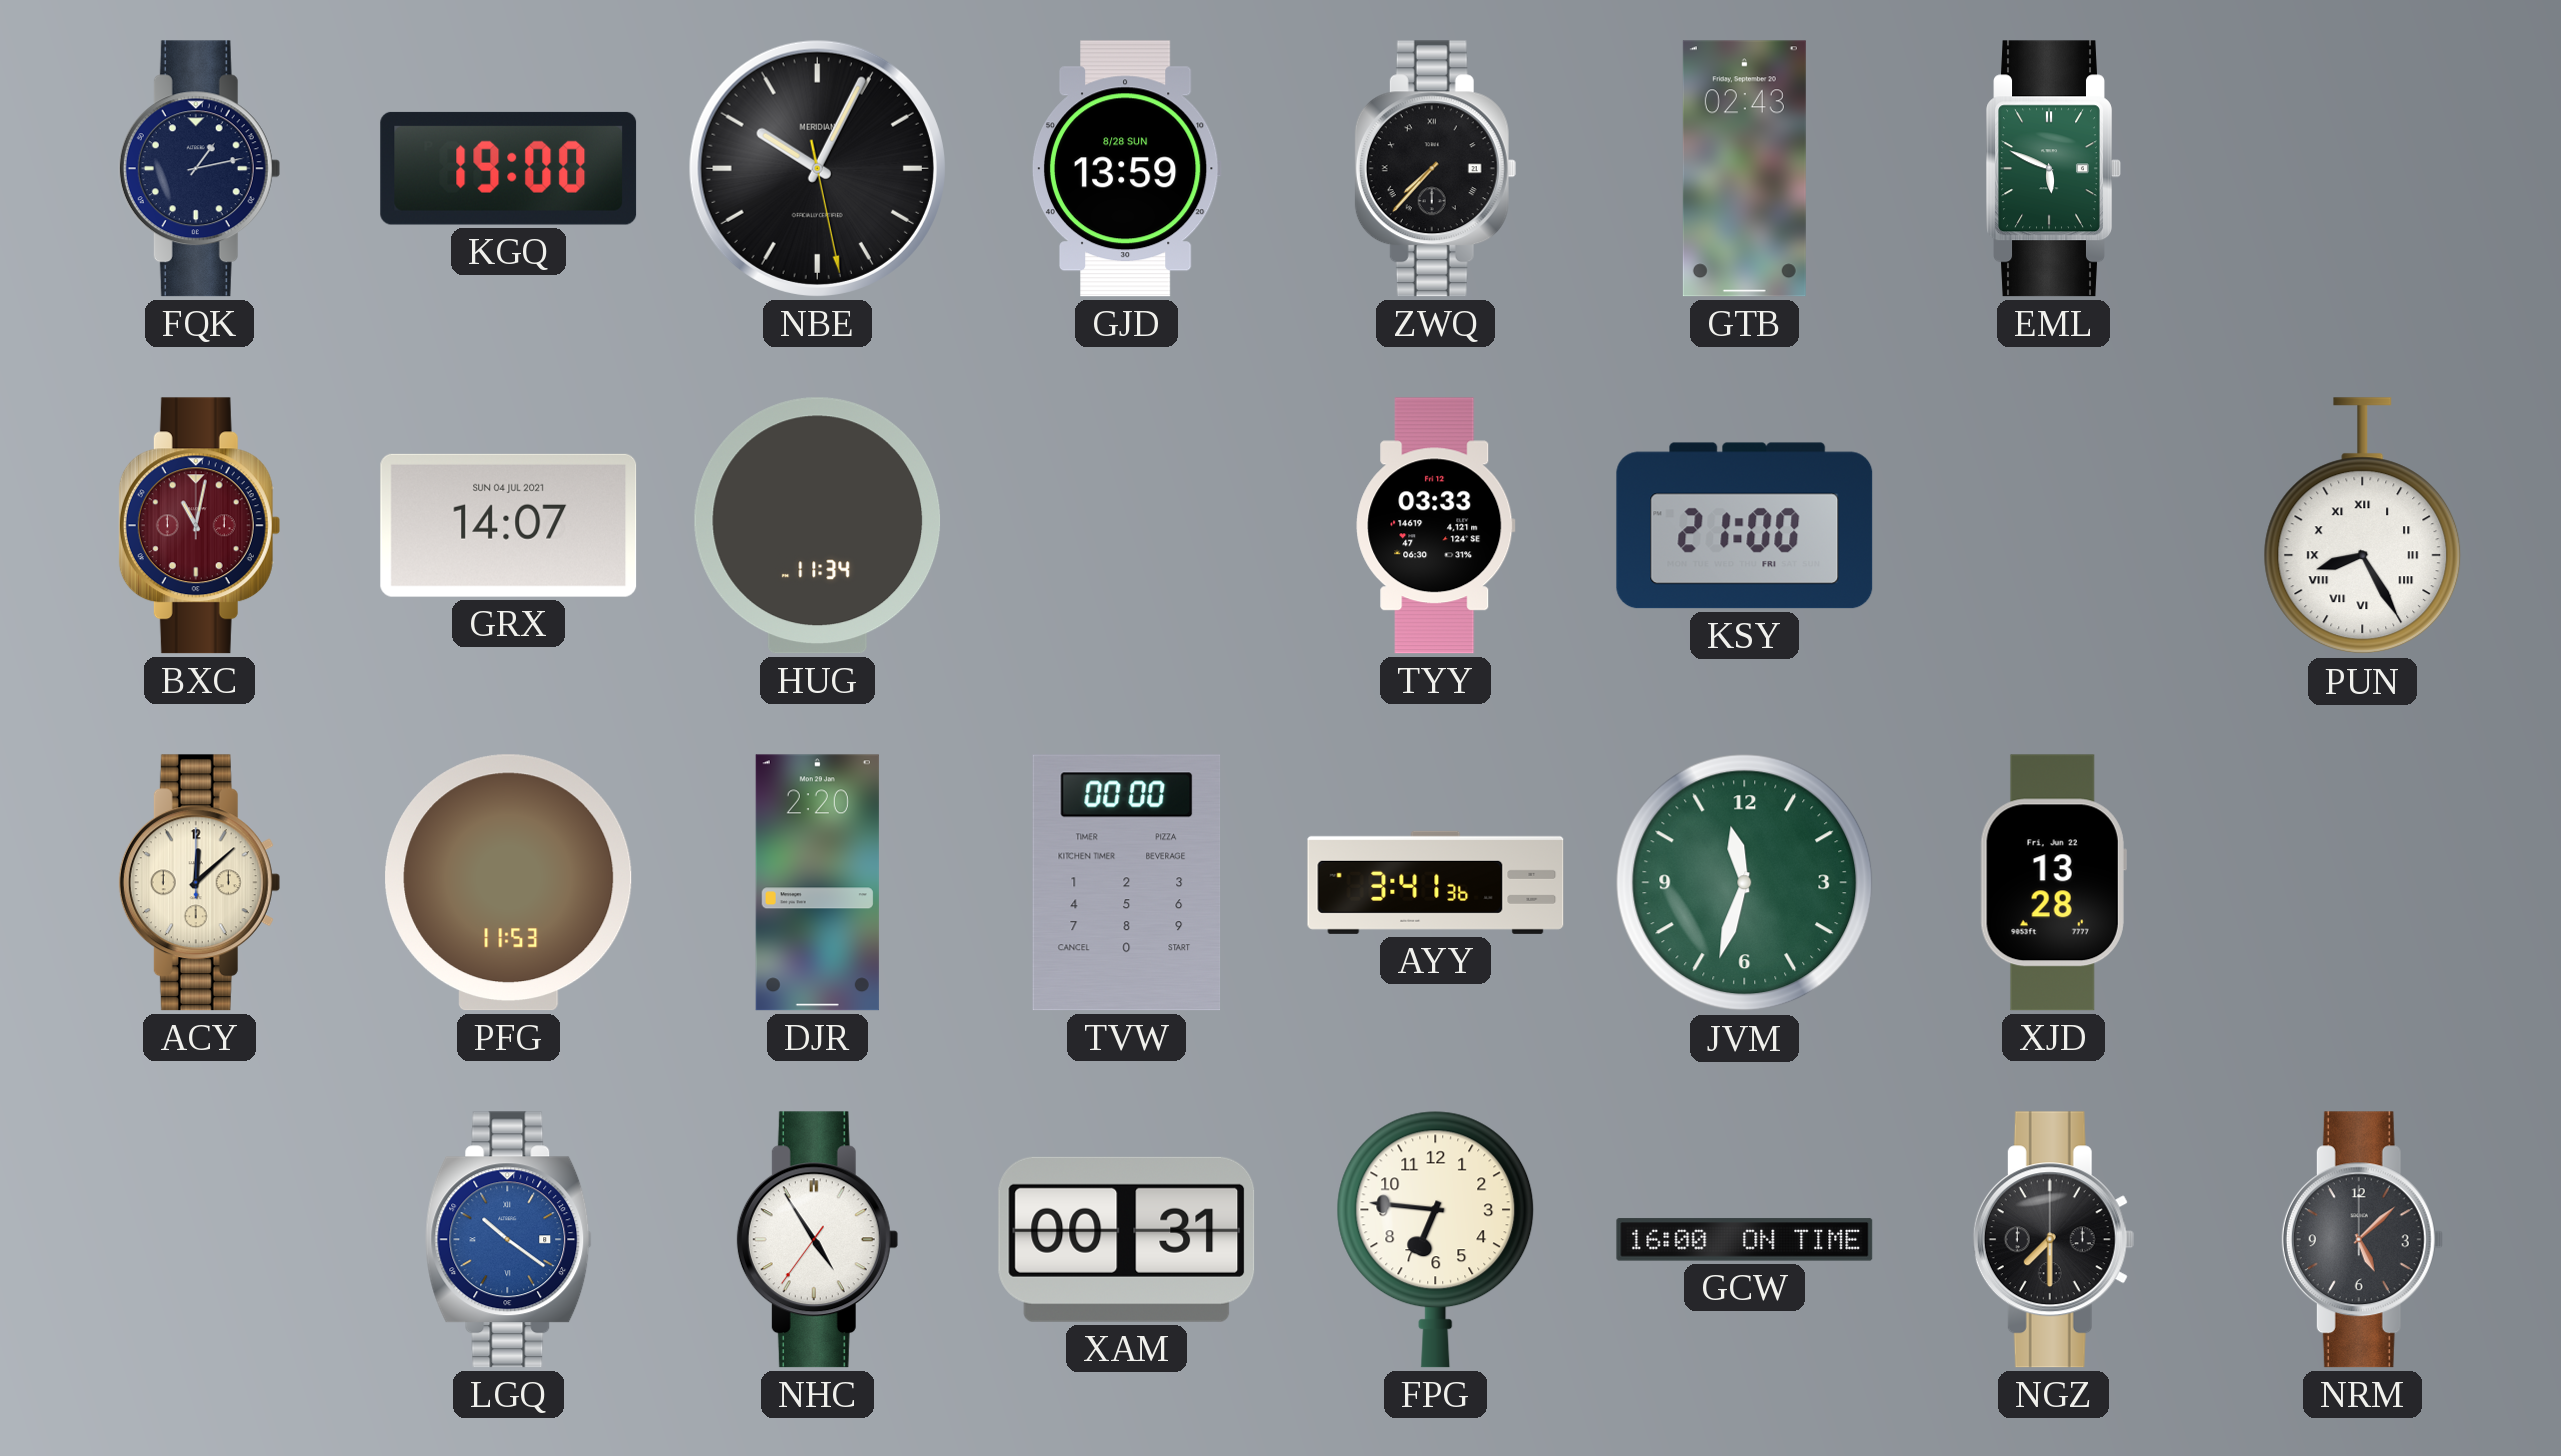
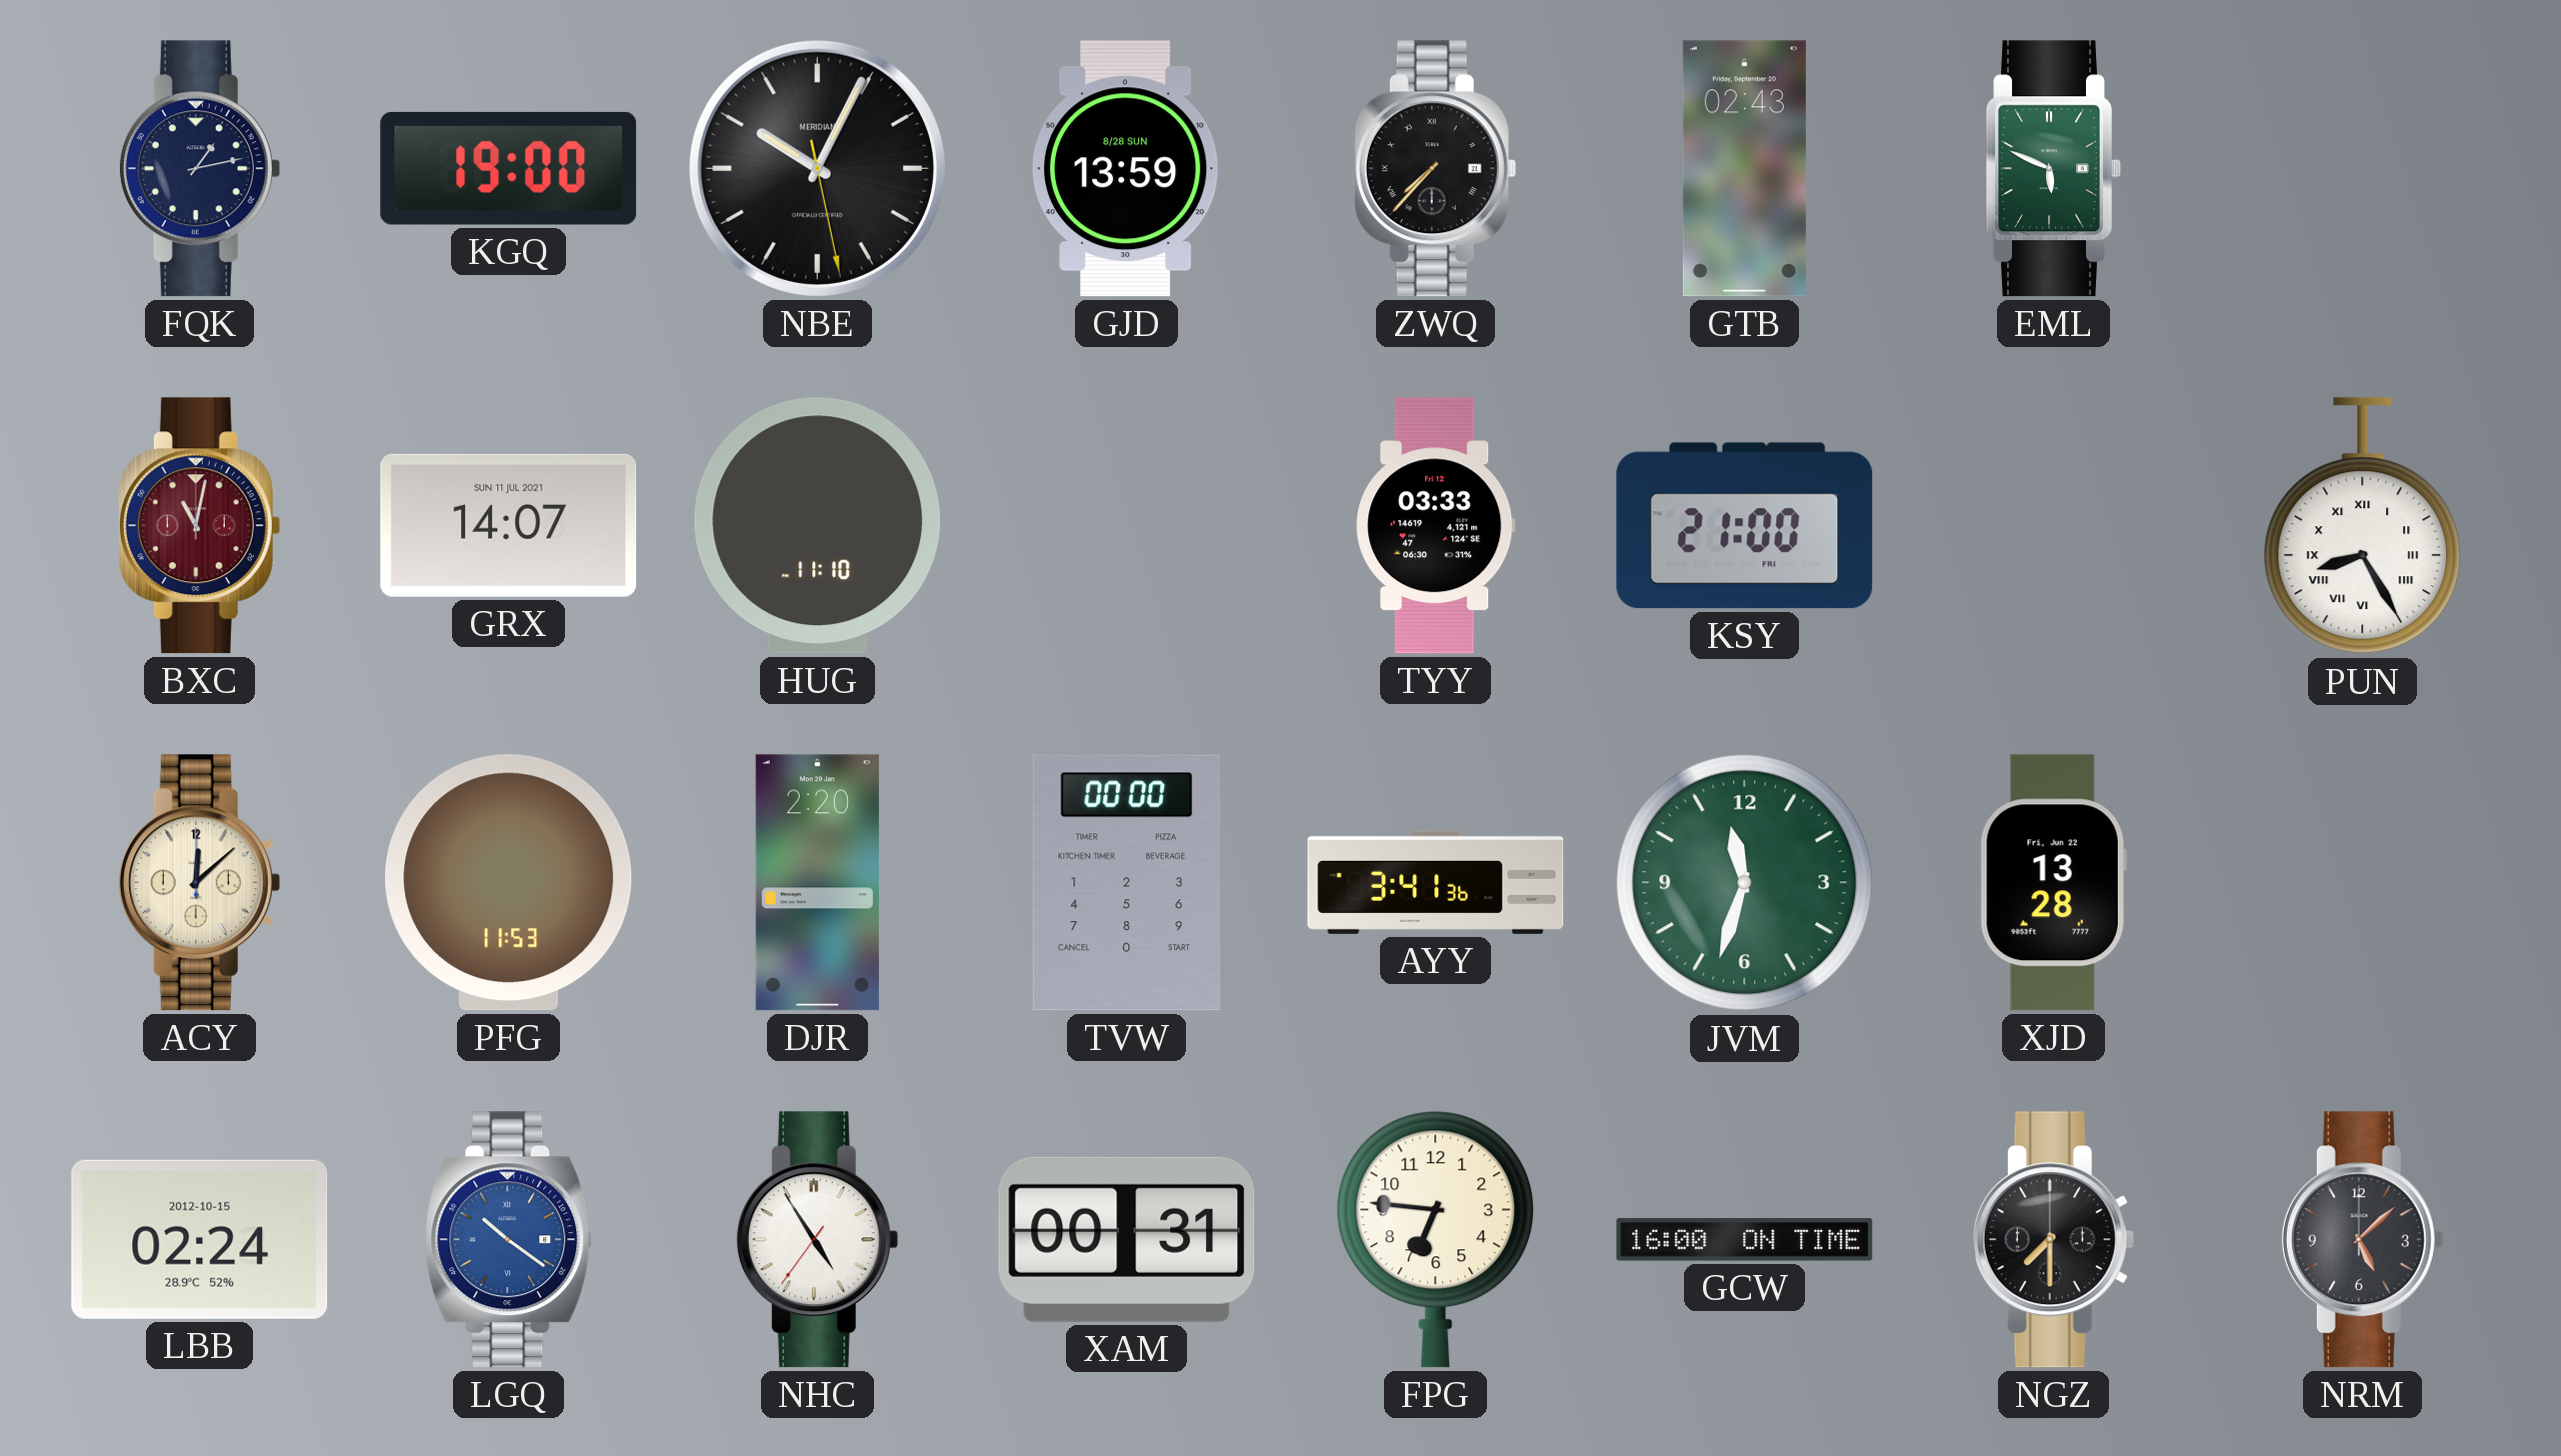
GRX date: SUN 04 JUL 2021 -> SUN 11 JUL 2021 (509, 525)
HUG: 11:34 -> 11:10 (818, 526)
LBB: none -> 02:24 (200, 1239)
